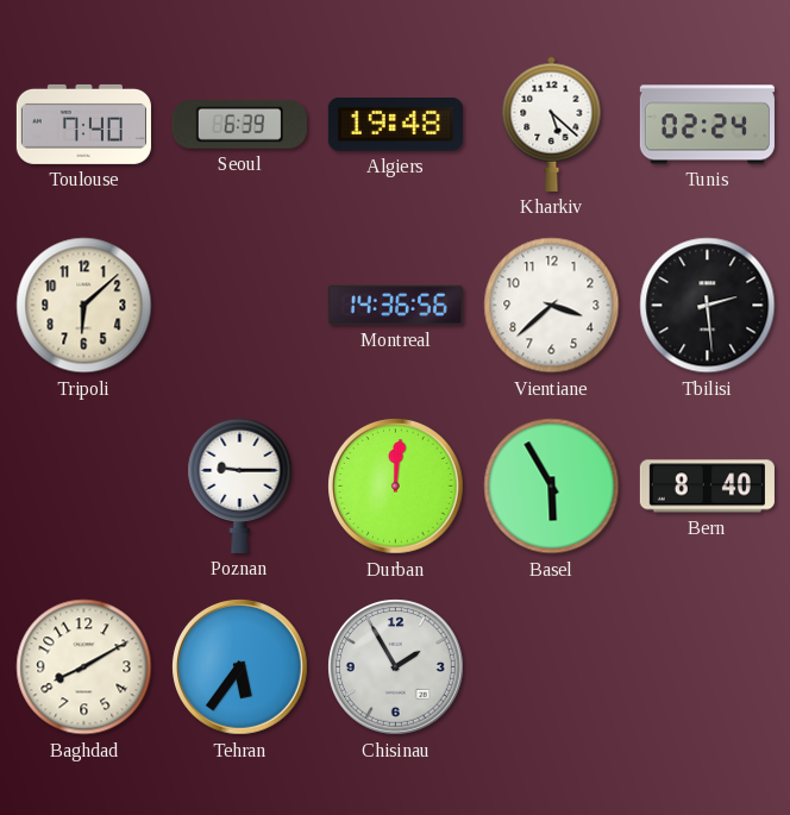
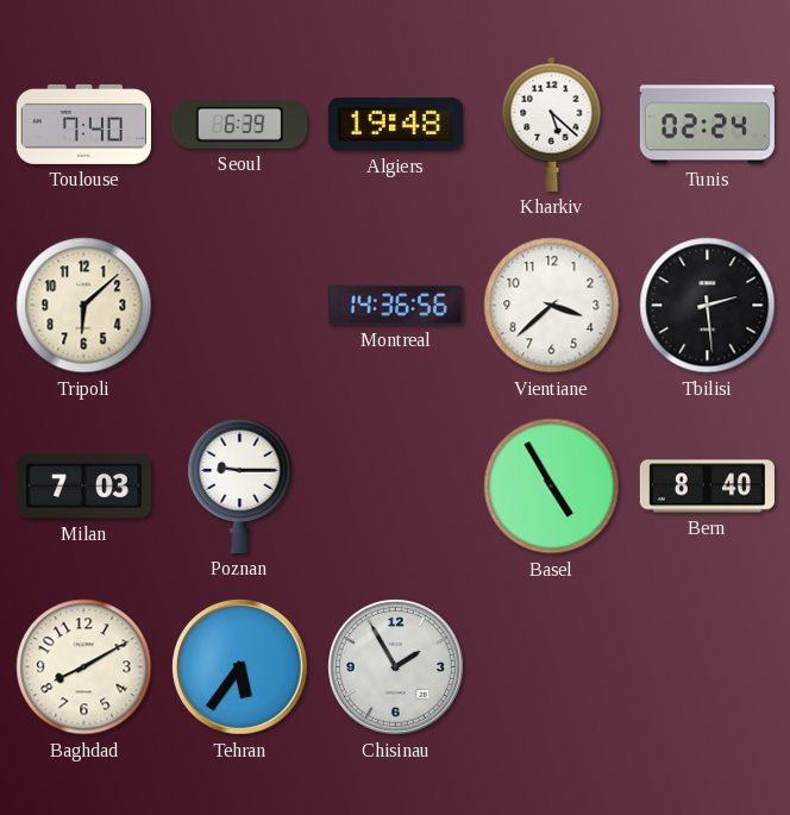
Milan: none -> 7:03 (83, 485)
Durban: 12:01 -> none (396, 487)
Basel: 5:55 -> 4:55 (552, 487)
